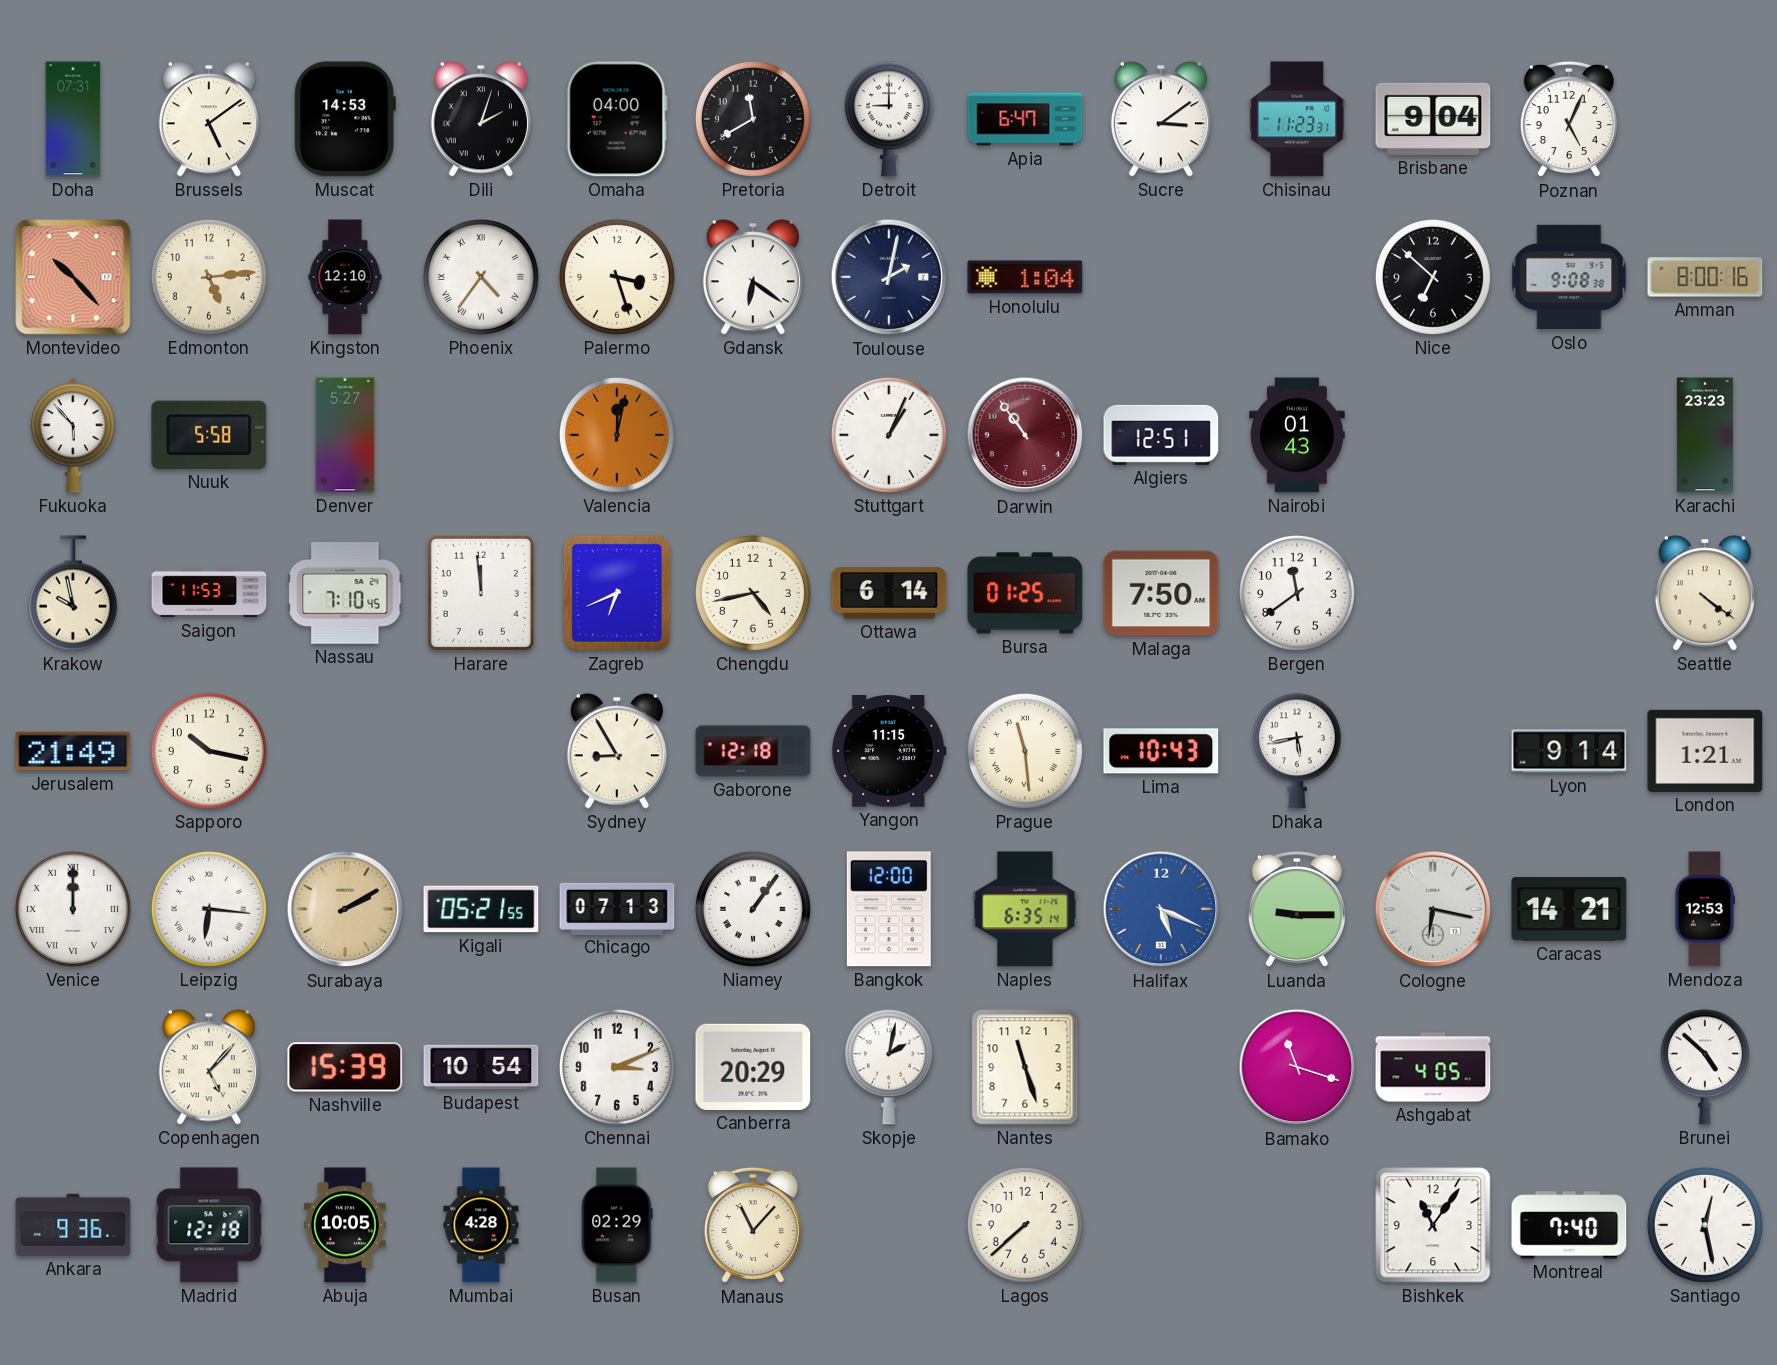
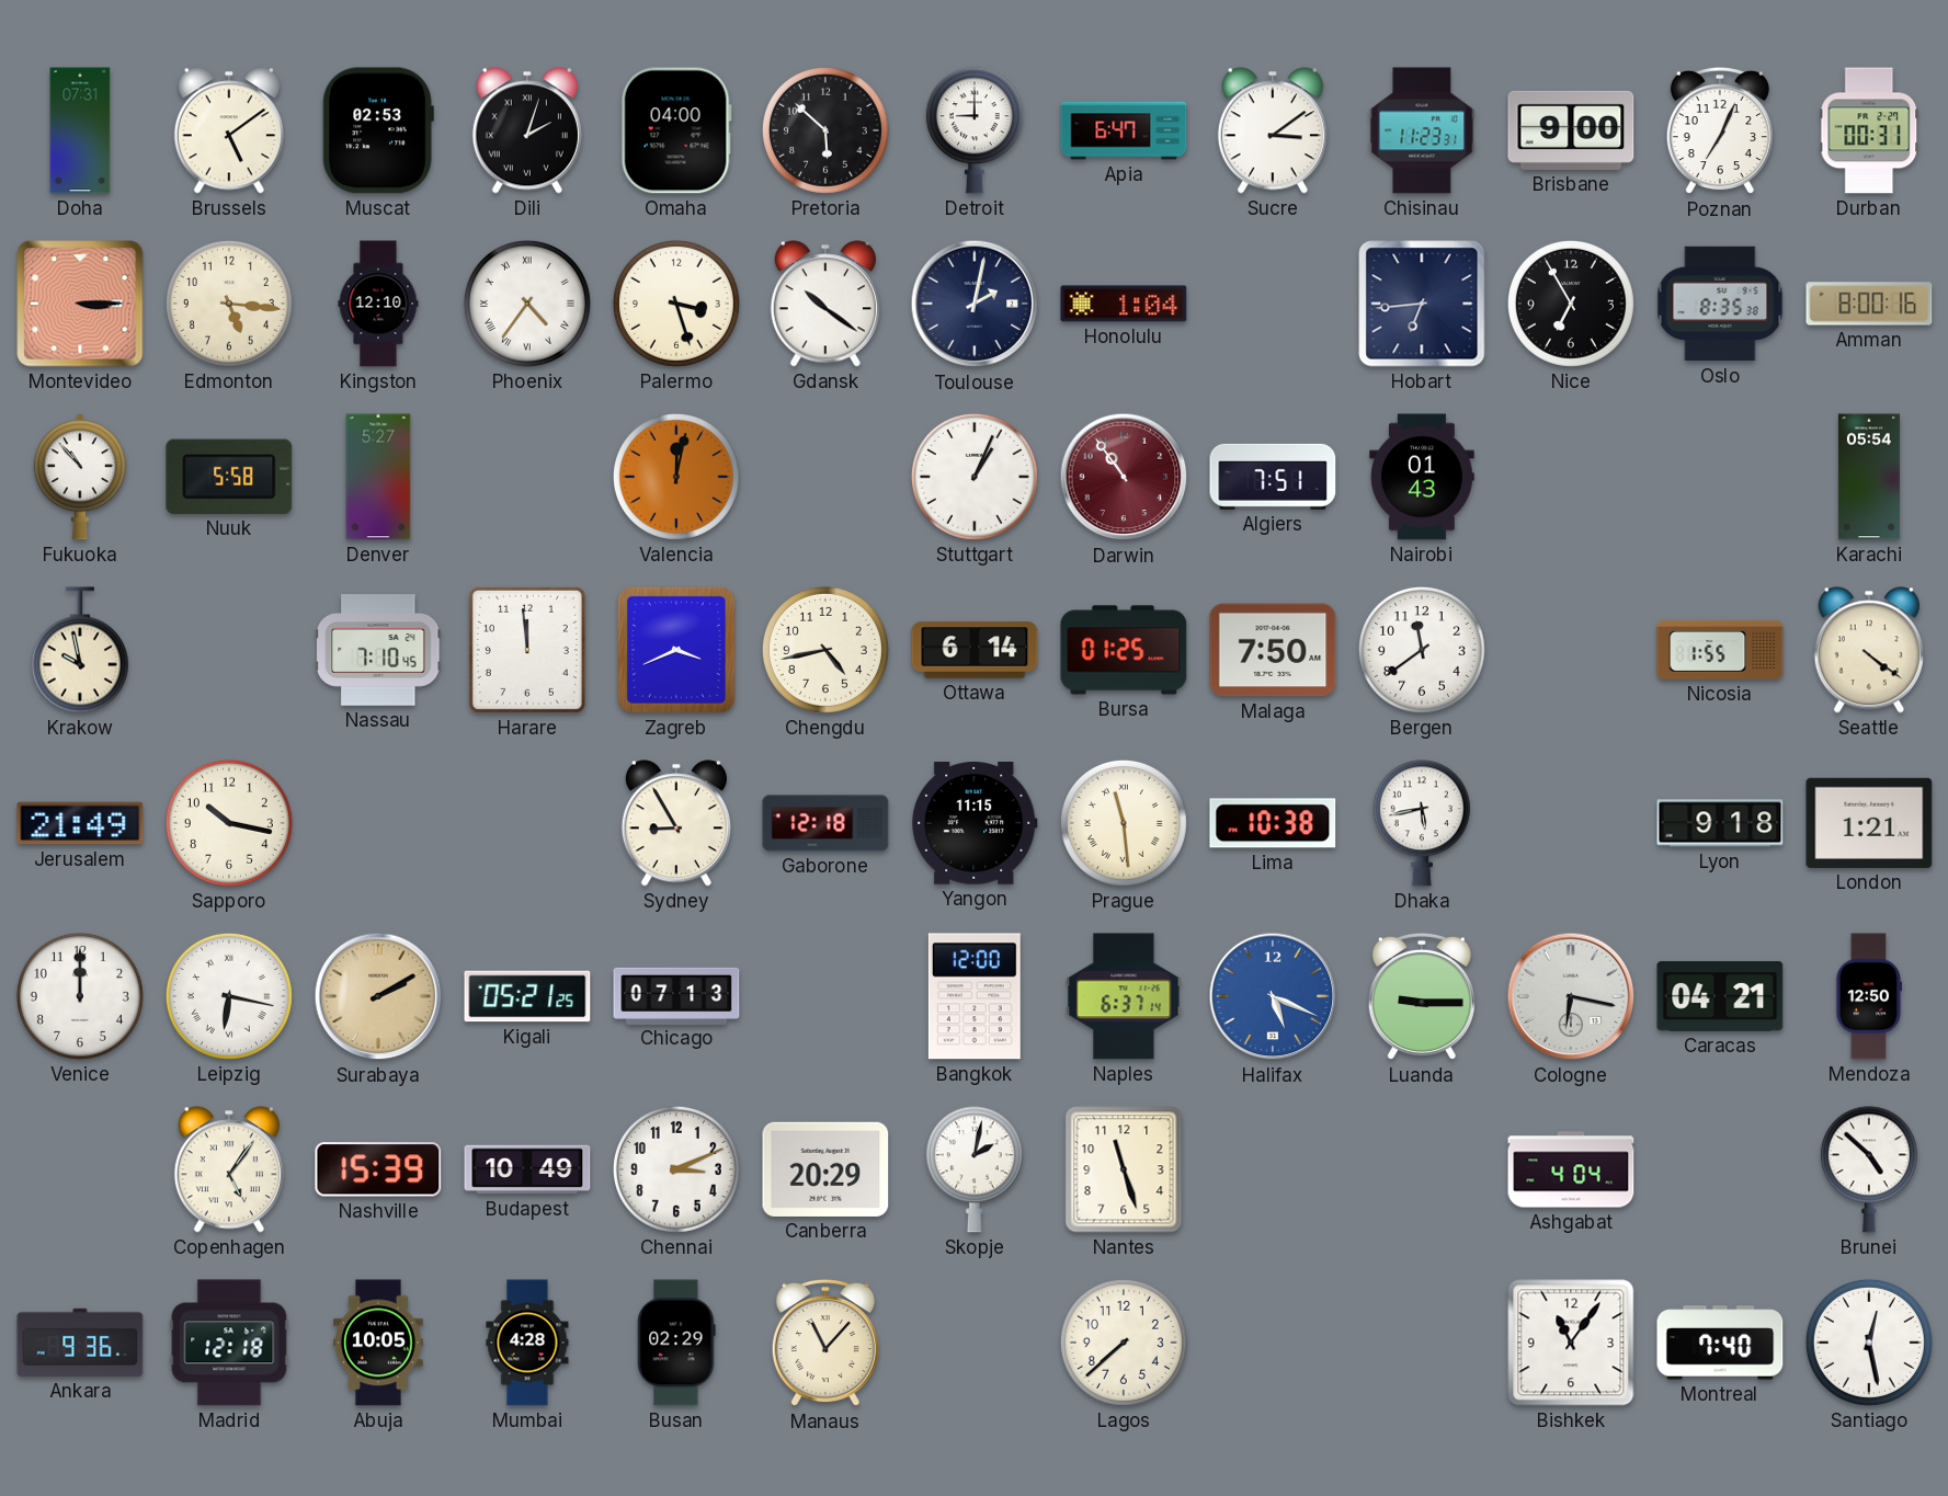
Muscat: 14:53 -> 02:53 (378, 130)
Pretoria: 11:40 -> 5:52 (825, 130)
Brisbane: 9:04 -> 9:00 (1571, 130)
Poznan: 5:04 -> 7:04 (1720, 130)
Durban: none -> 00:31 (1869, 130)
Montevideo: 10:23 -> 3:15 (80, 304)
Edmonton: 5:14 -> 5:16 (229, 304)
Gdansk: 6:21 -> 10:21 (825, 304)
Hobart: none -> 6:44 (1422, 304)
Nice: 6:52 -> 6:55 (1571, 304)
Oslo: 9:08 -> 8:35 (1720, 304)
Fukuoka: 5:53 -> 10:53 (80, 477)
Algiers: 12:51 -> 7:51 (1273, 477)
Karachi: 23:23 -> 05:54 (1869, 477)
Saigon: 11:53 -> none (209, 593)
Zagreb: 6:41 -> 3:41 (676, 650)
Nicosia: none -> 1:55 (1720, 650)
Lima: 10:43 -> 10:38 (1273, 823)
Lyon: 9:14 -> 9:18 (1720, 823)
Venice numerals: Roman -> Arabic (80, 996)
Leipzig: 6:16 -> 6:17 (229, 996)
Kigali: 05:21:55 -> 05:21:25 (527, 996)
Niamey: 1:06 -> none (753, 909)
Naples: 6:35 -> 6:37 (1124, 996)
Caracas: 14:21 -> 04:21 (1720, 996)
Mendoza: 12:53 -> 12:50 (1869, 996)
Copenhagen: 5:07 -> 5:06 (229, 1169)
Budapest: 10:54 -> 10:49 (527, 1169)
Bamako: 11:18 -> none (1297, 1067)
Ashgabat: 4:05 -> 4:04 (1571, 1169)
